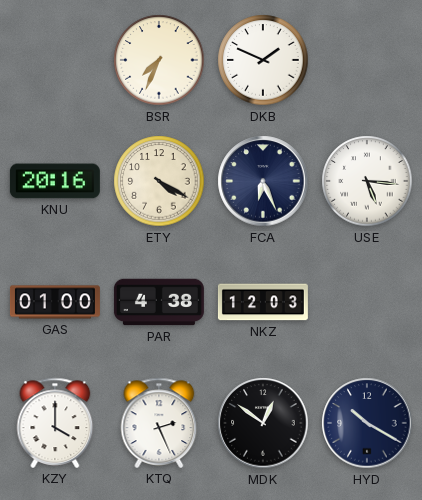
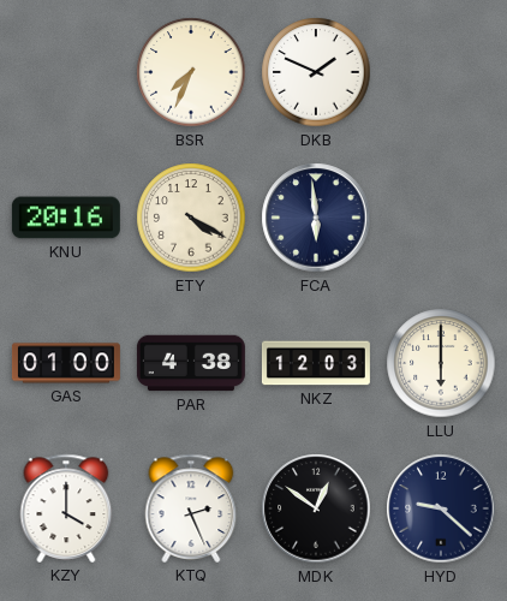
FCA: 6:26 -> 5:59 (316, 218)
USE: 5:16 -> none (367, 181)
LLU: none -> 6:00 (441, 363)
HYD: 10:20 -> 9:22 (441, 508)
